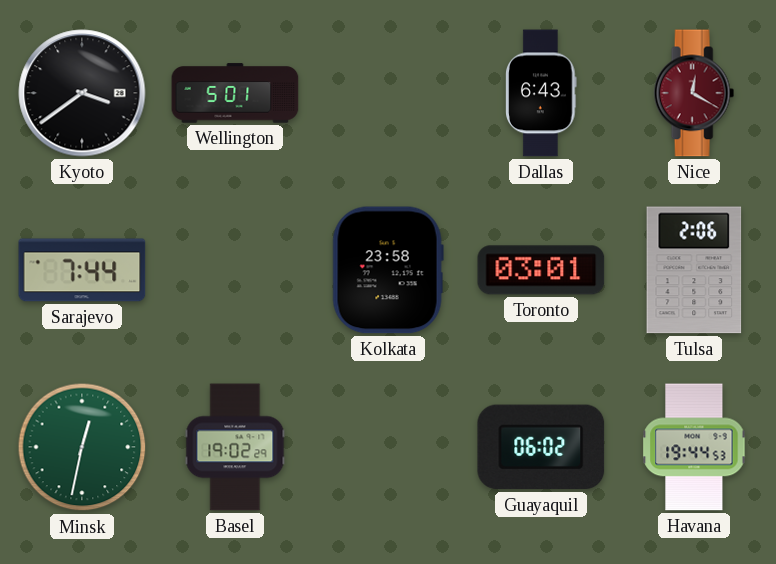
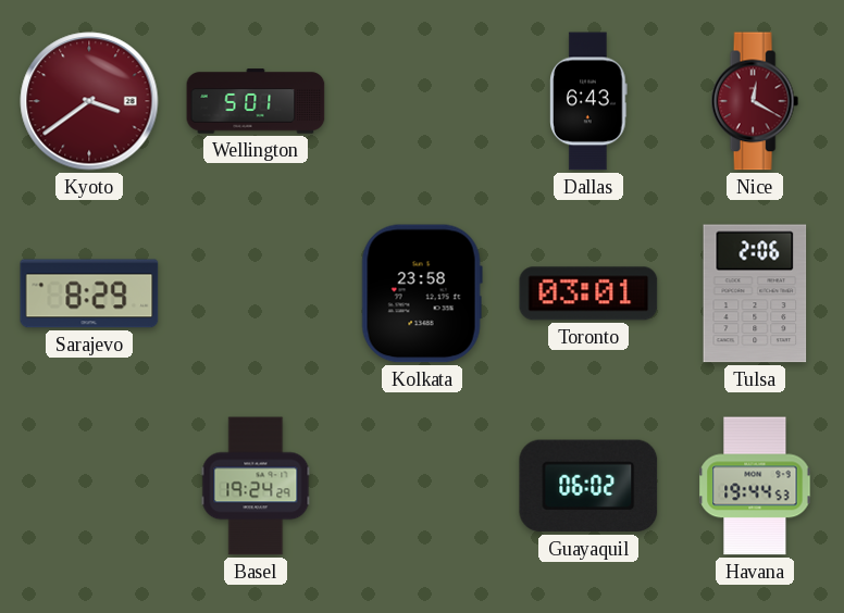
Kyoto dial: black -> burgundy (89, 101)
Sarajevo: 7:44 -> 8:29 (89, 293)
Minsk: 12:32 -> none (82, 447)
Basel: 19:02 -> 19:24 (256, 486)
